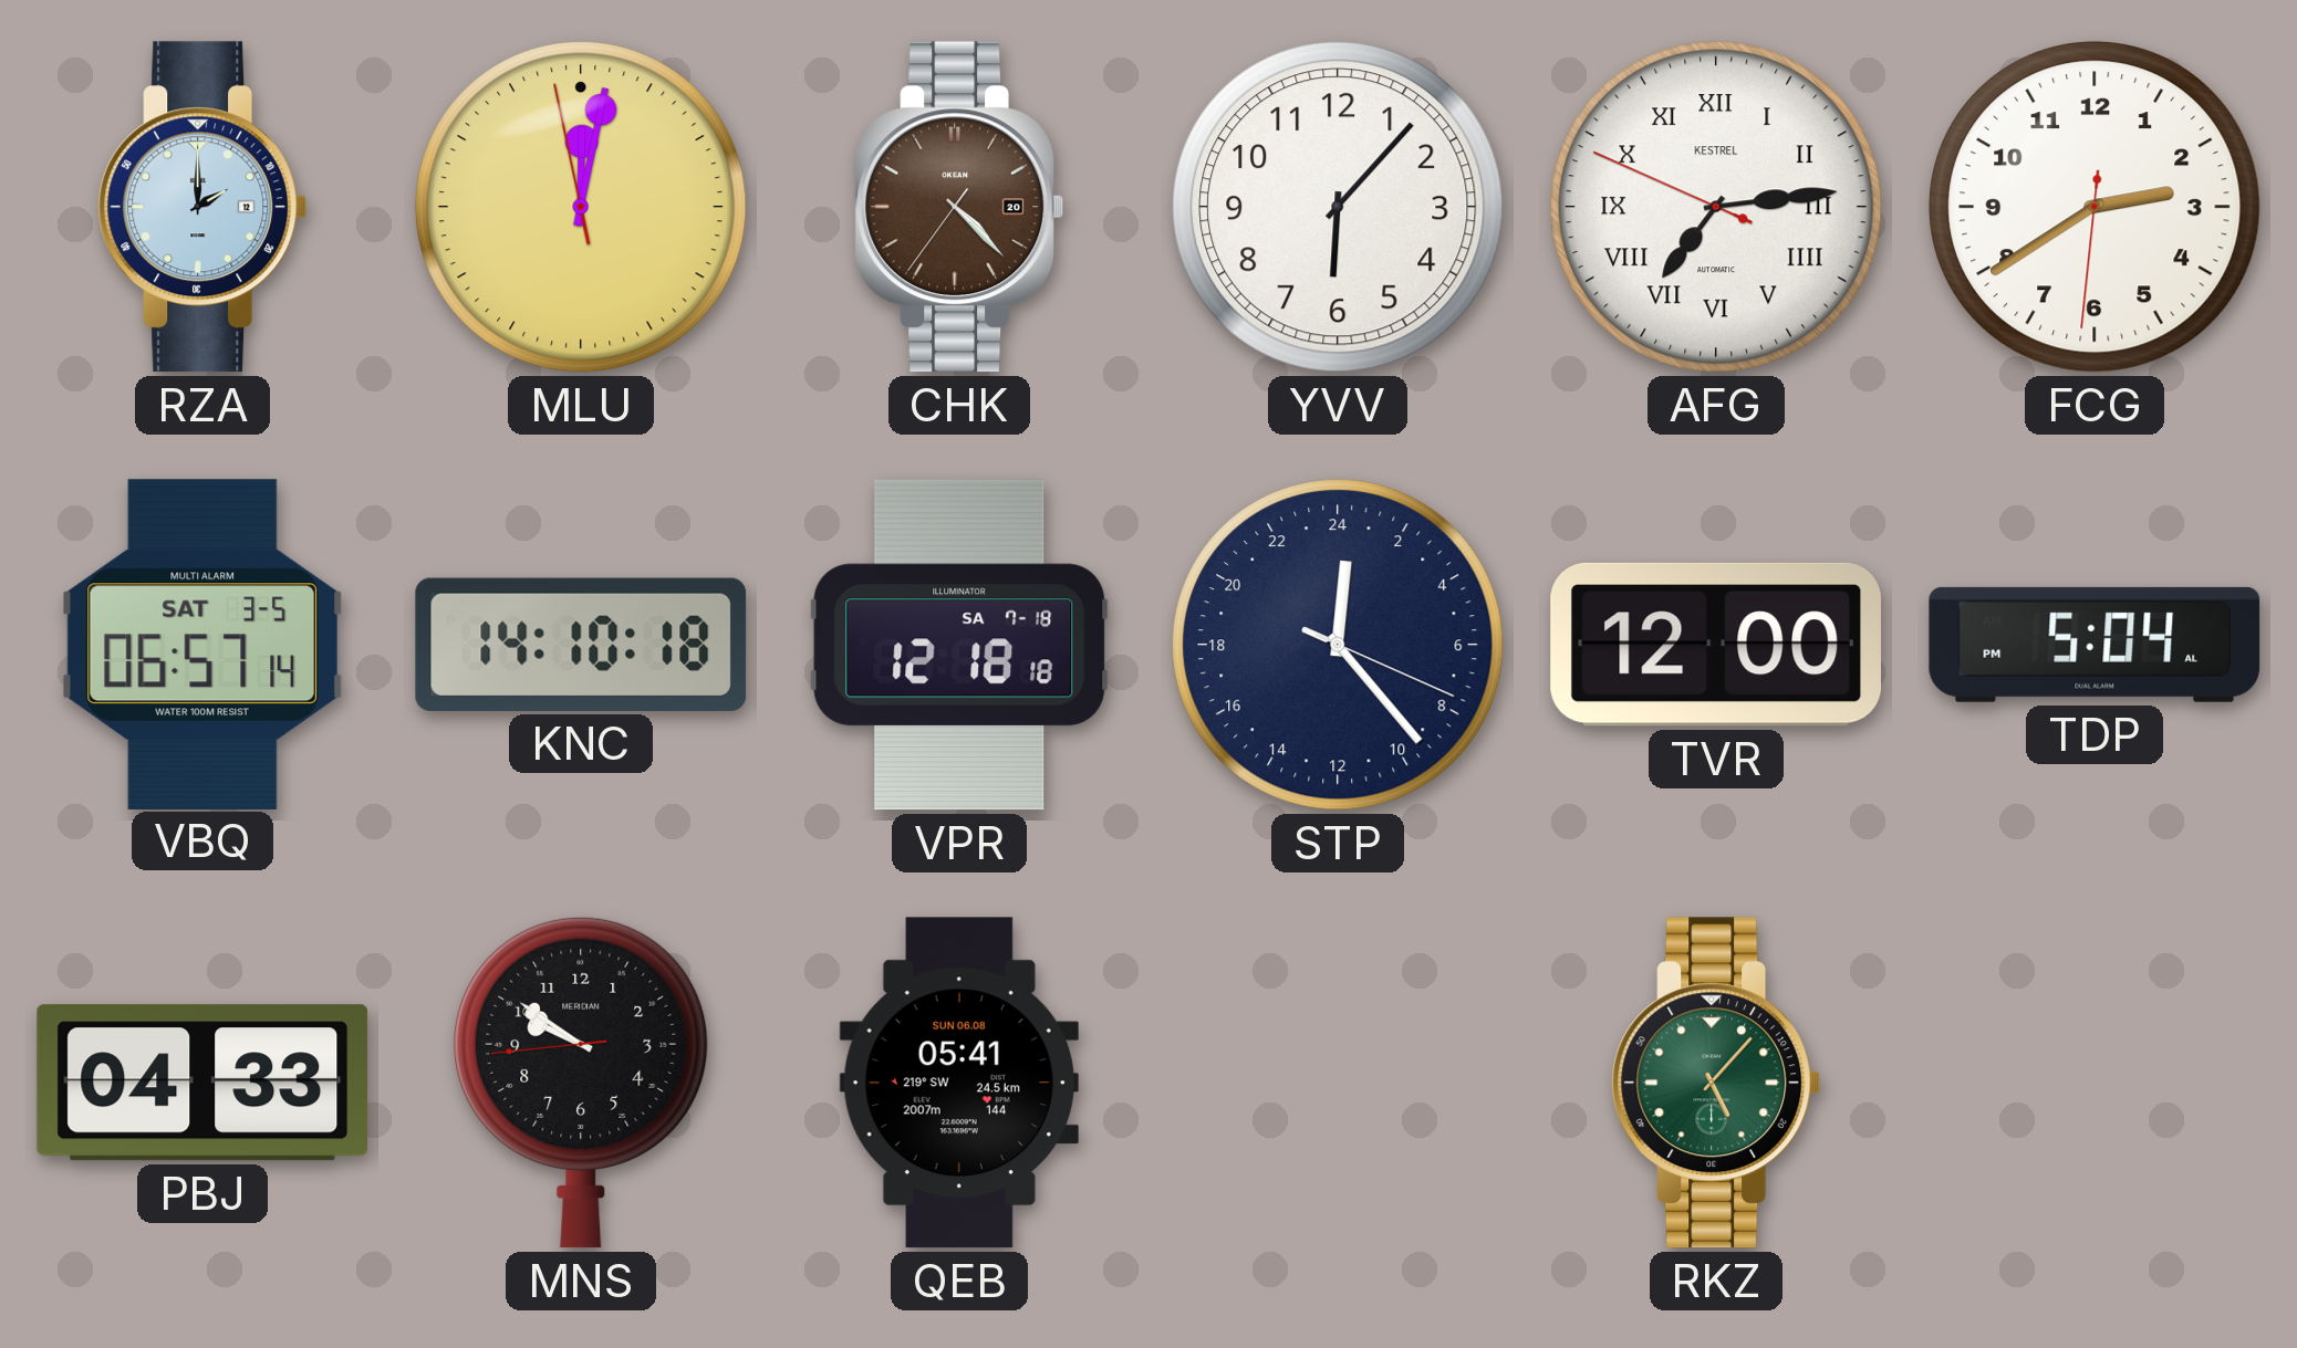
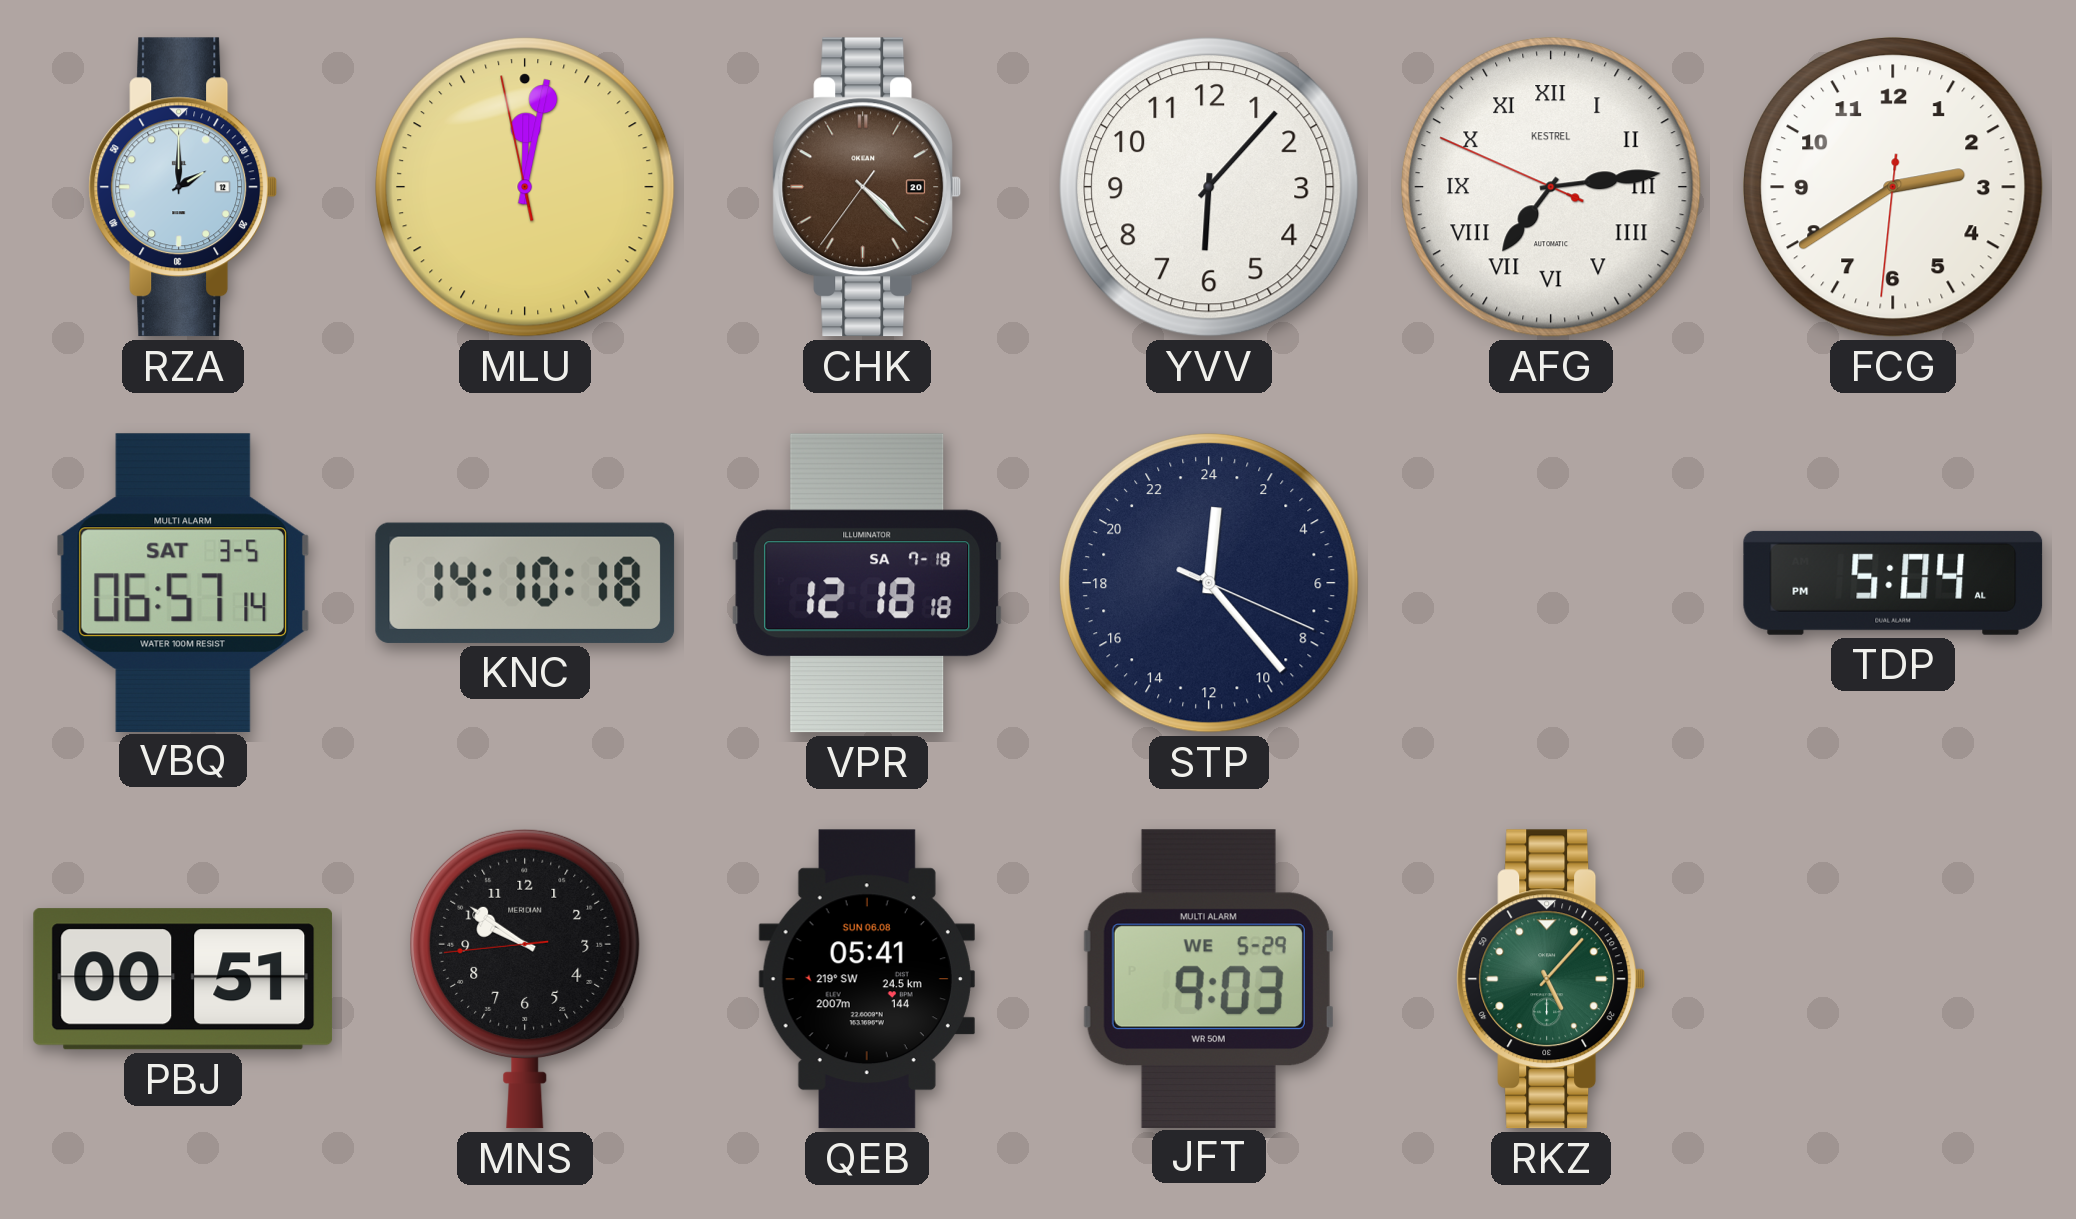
TVR: 12:00 -> none (1716, 645)
PBJ: 04:33 -> 00:51 (183, 979)
JFT: none -> 9:03 (1208, 978)
